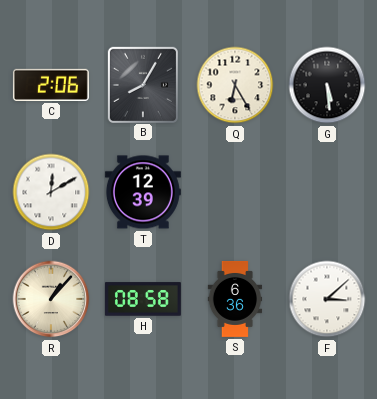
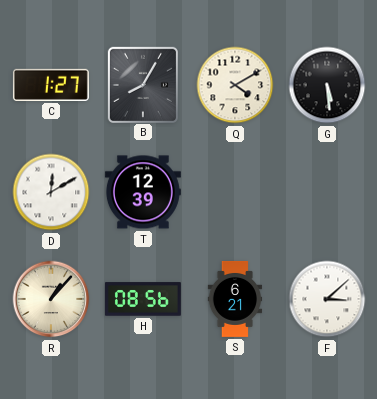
C: 2:06 -> 1:27 (51, 85)
Q: 6:25 -> 4:10 (235, 85)
H: 08:58 -> 08:56 (143, 299)
S: 6:36 -> 6:21 (235, 299)
